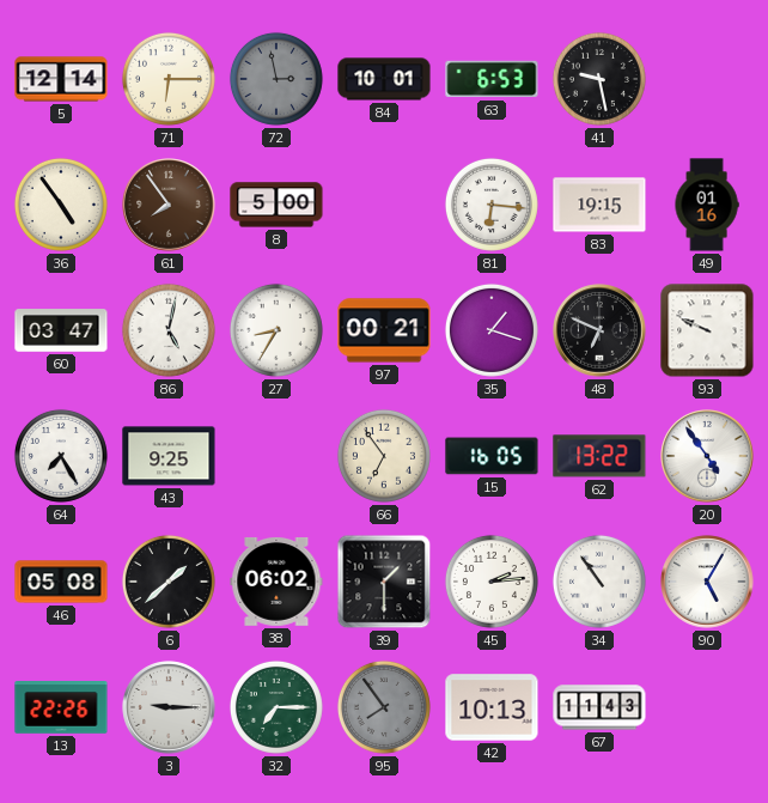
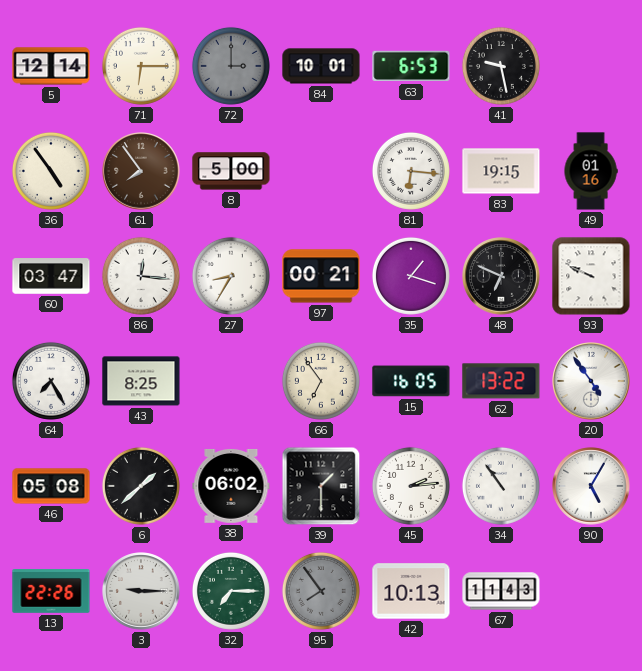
72: 2:58 -> 3:00 (231, 66)
86: 5:02 -> 12:16 (141, 276)
43: 9:25 -> 8:25 (141, 381)
